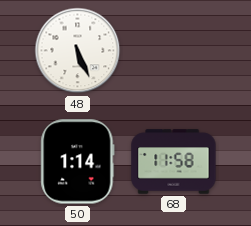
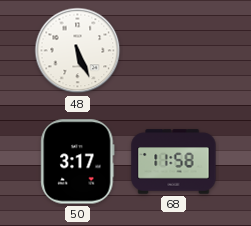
50: 1:14 -> 3:17 (78, 162)
